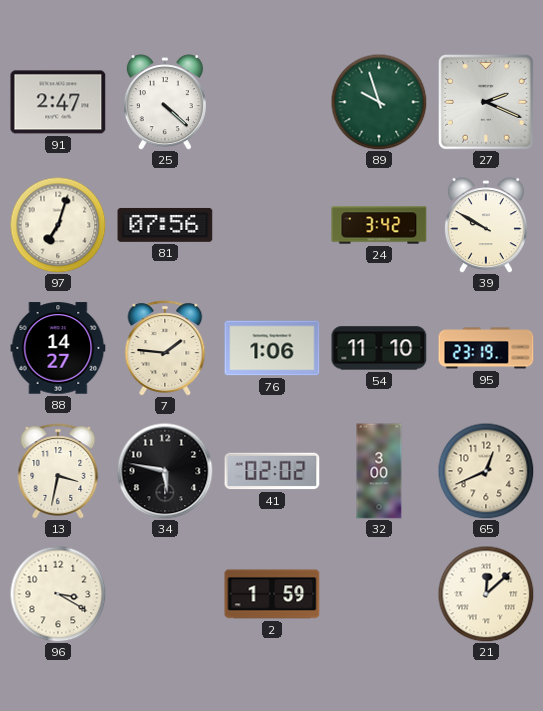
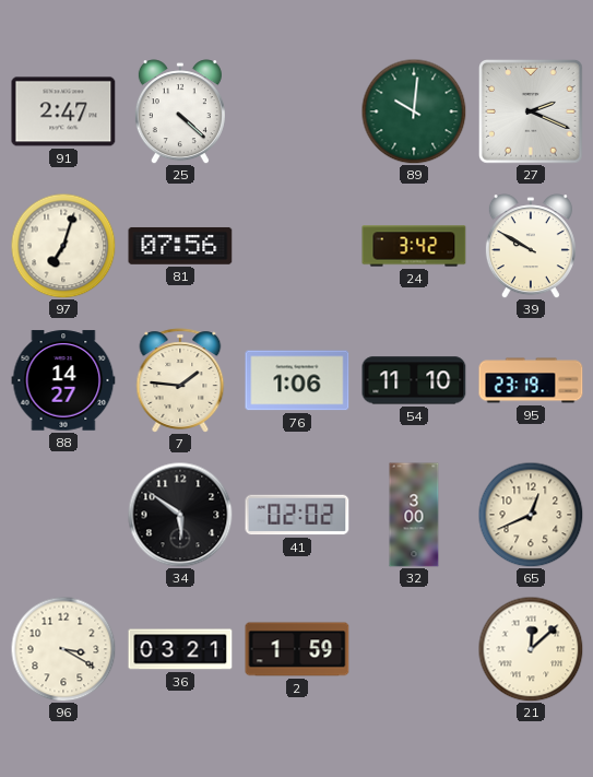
89: 9:57 -> 10:01 (414, 111)
13: 3:32 -> none (58, 471)
34: 5:47 -> 5:51 (180, 515)
36: none -> 03:21 (180, 649)
